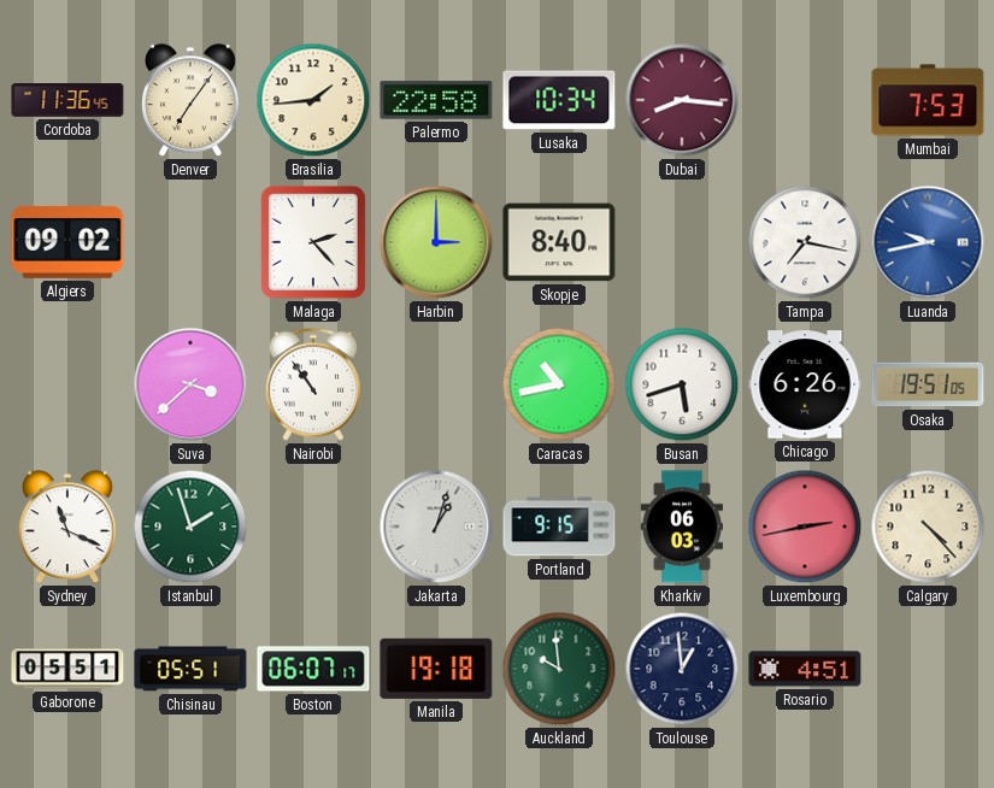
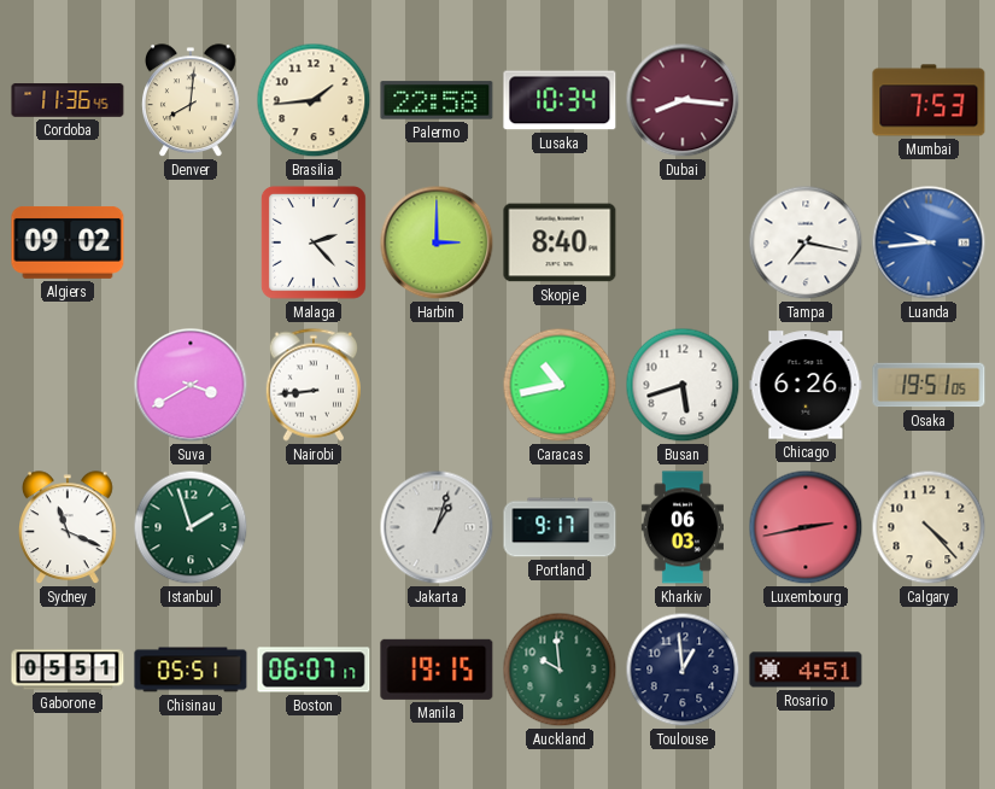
Denver: 7:06 -> 8:01 (192, 101)
Luanda: 9:43 -> 9:44 (929, 242)
Suva: 3:38 -> 3:40 (191, 385)
Nairobi: 10:54 -> 8:44 (312, 385)
Portland: 9:15 -> 9:17 (560, 527)
Manila: 19:18 -> 19:15 (437, 670)
